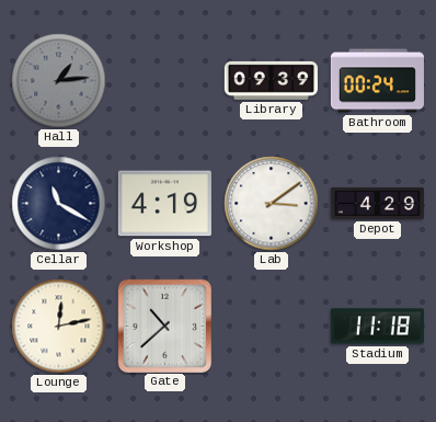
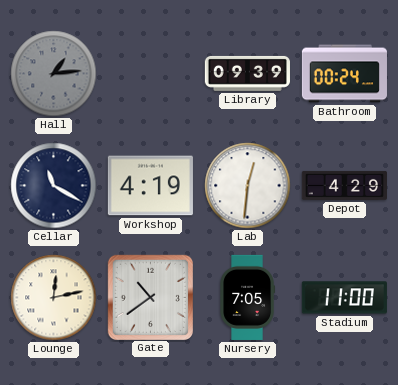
Lab: 3:09 -> 12:31 (248, 186)
Gate: 10:38 -> 10:39 (150, 297)
Nursery: none -> 7:05 (247, 297)
Stadium: 11:18 -> 11:00 (344, 298)
